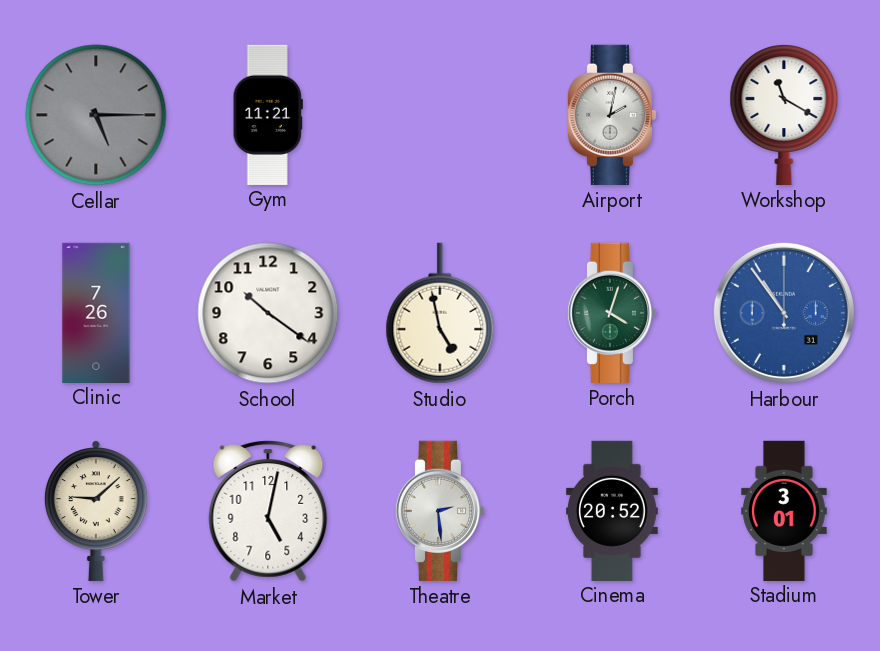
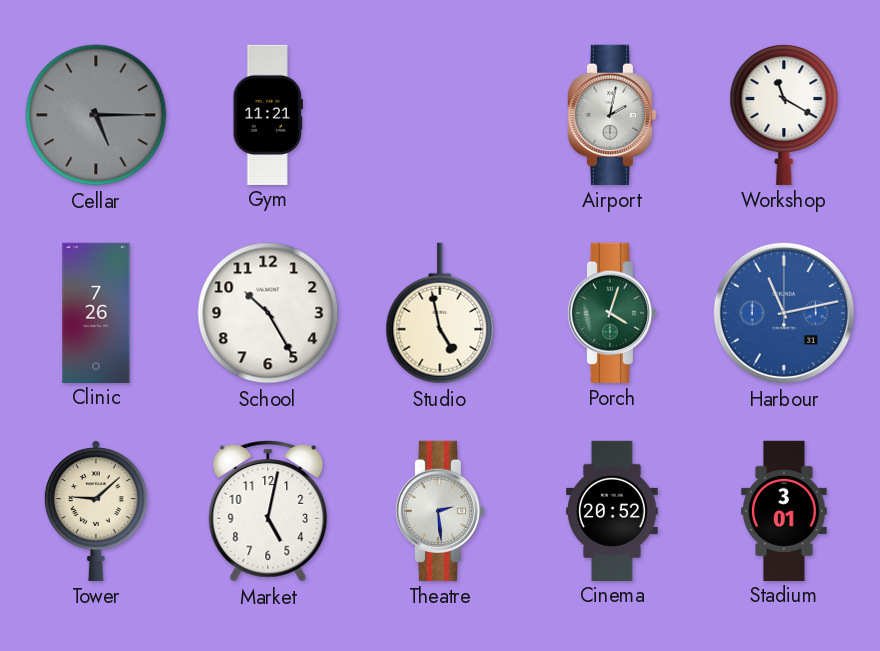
School: 10:21 -> 10:25 (268, 313)
Harbour: 10:54 -> 11:13 (784, 313)
